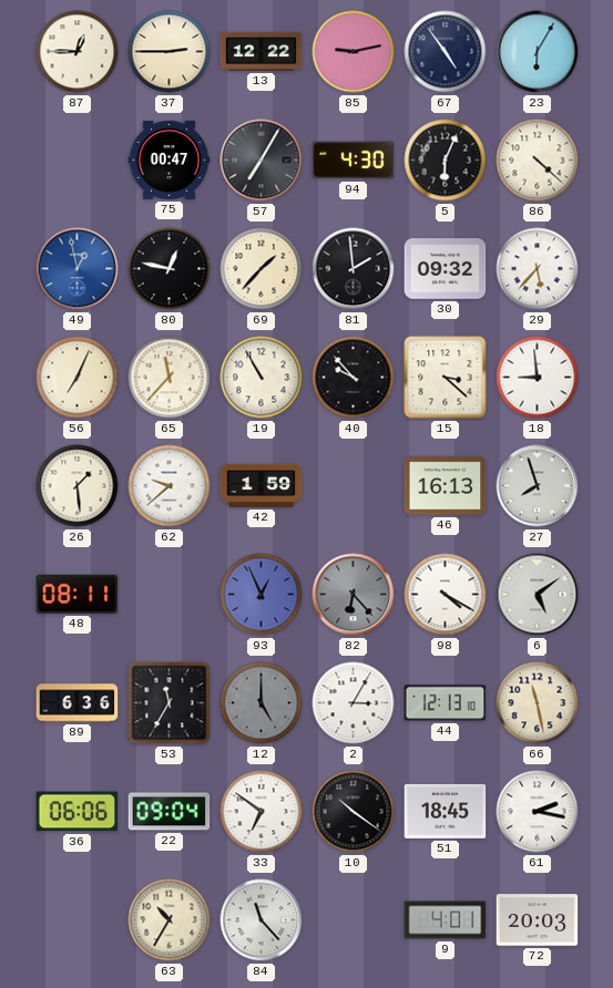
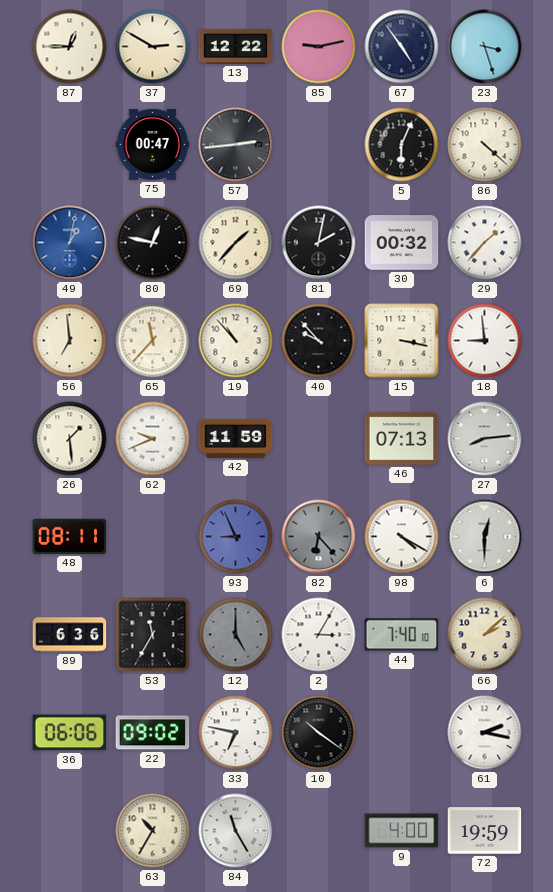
37: 2:45 -> 2:50 (153, 47)
23: 6:05 -> 3:27 (485, 47)
57: 7:05 -> 2:44 (236, 145)
94: 4:30 -> none (354, 161)
49: 12:58 -> 1:02 (70, 243)
81: 1:59 -> 2:02 (319, 243)
30: 09:32 -> 00:32 (402, 243)
29: 5:37 -> 1:37 (485, 243)
56: 7:04 -> 6:59 (70, 341)
19: 10:55 -> 10:53 (236, 341)
15: 3:22 -> 3:17 (402, 341)
62: 9:38 -> 9:41 (153, 439)
42: 1:59 -> 11:59 (236, 438)
46: 16:13 -> 07:13 (402, 439)
27: 7:57 -> 8:14 (485, 439)
93: 12:56 -> 8:56 (236, 537)
6: 5:09 -> 12:30 (485, 537)
44: 12:13 -> 7:40 (402, 635)
66: 11:28 -> 2:08 (485, 635)
22: 09:04 -> 09:02 (153, 733)
33: 6:51 -> 6:47 (236, 733)
51: 18:45 -> none (446, 811)
84: 11:23 -> 11:25 (236, 831)
9: 4:01 -> 4:00 (402, 831)
72: 20:03 -> 19:59 (485, 831)
